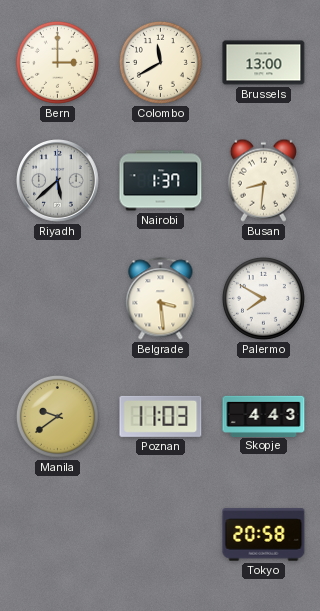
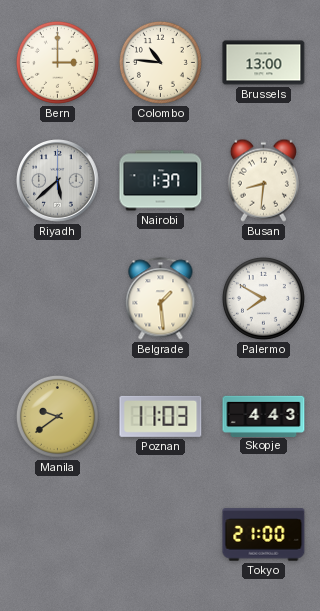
Colombo: 11:40 -> 10:46 (160, 62)
Belgrade: 3:29 -> 1:29 (161, 299)
Tokyo: 20:58 -> 21:00 (264, 535)
